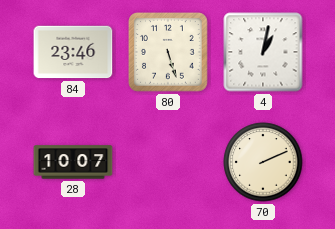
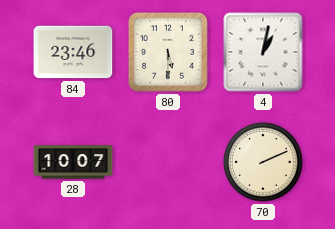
80: 5:27 -> 5:30 (169, 53)
